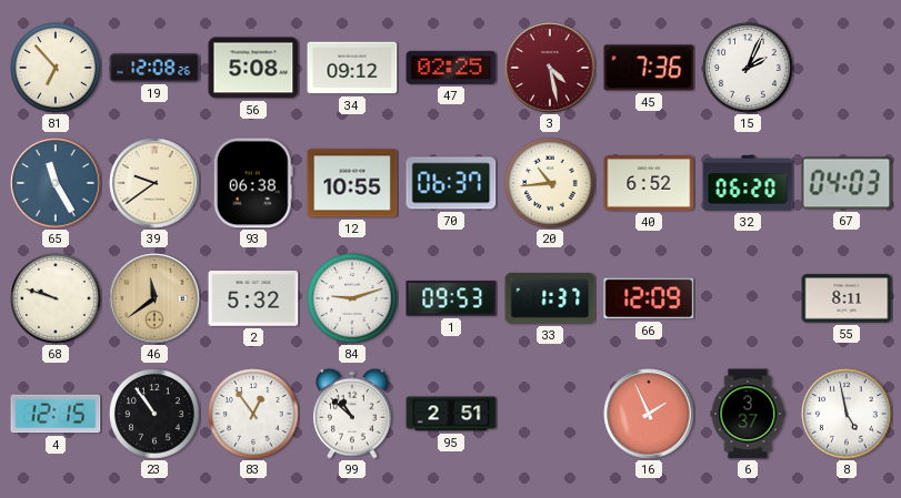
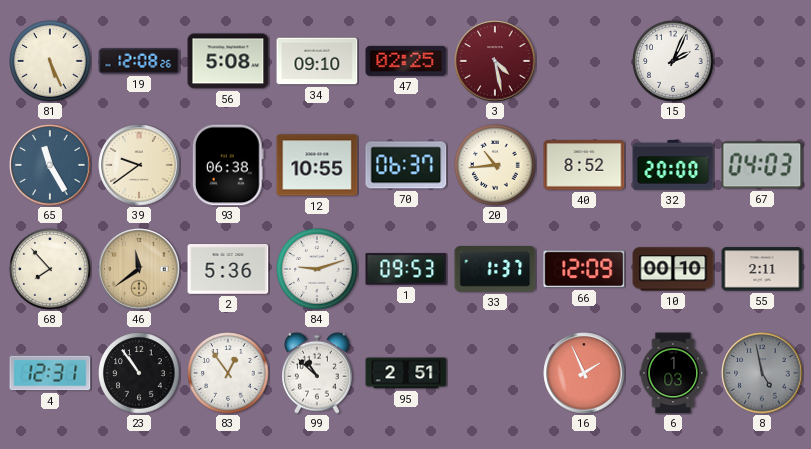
81: 6:53 -> 5:26 (50, 61)
34: 09:12 -> 09:10 (317, 61)
45: 7:36 -> none (649, 68)
40: 6:52 -> 8:52 (584, 165)
32: 06:20 -> 20:00 (673, 165)
68: 9:48 -> 7:53 (50, 269)
2: 5:32 -> 5:36 (228, 270)
10: none -> 00:10 (673, 269)
55: 8:11 -> 2:11 (762, 269)
4: 12:15 -> 12:31 (50, 373)
6: 3:37 -> 1:03 (673, 373)
8 dial: white -> grey (762, 373)
